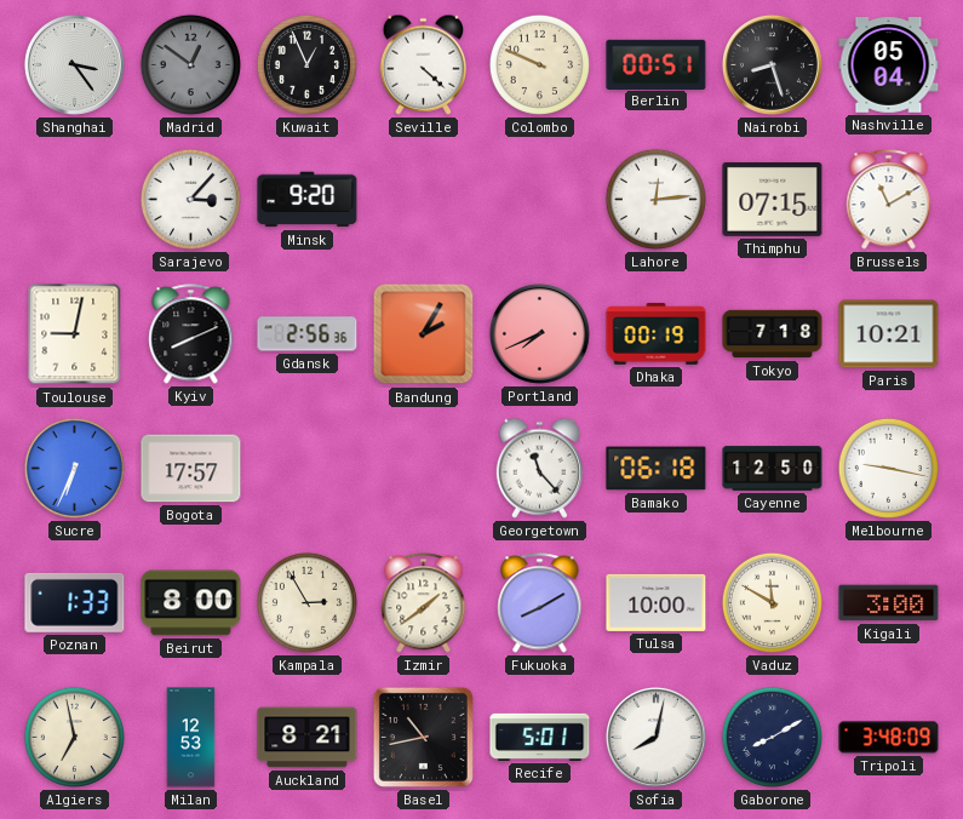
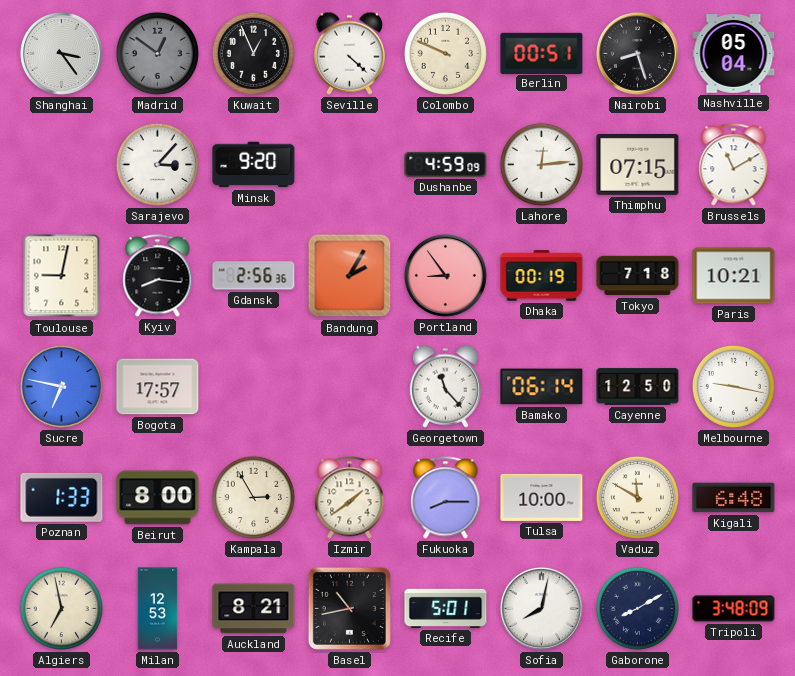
Dushanbe: none -> 4:59 (446, 164)
Kyiv: 8:11 -> 8:16 (158, 276)
Portland: 7:41 -> 8:54 (445, 275)
Sucre: 6:34 -> 6:47 (61, 386)
Bamako: 06:18 -> 06:14 (542, 387)
Fukuoka: 8:10 -> 8:15 (446, 498)
Kigali: 3:00 -> 6:48 (734, 498)
